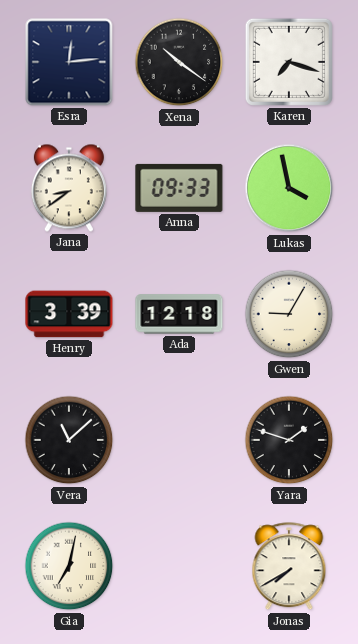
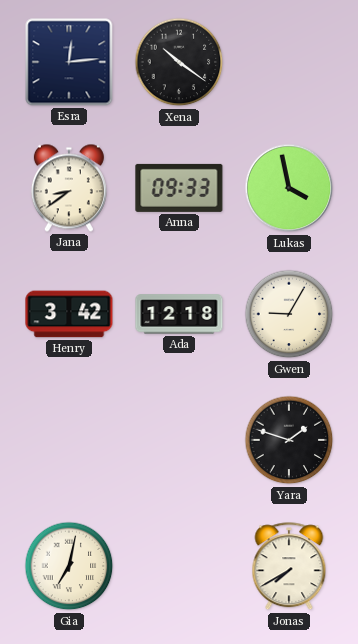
Karen: 7:18 -> none (289, 62)
Henry: 3:39 -> 3:42 (69, 314)
Vera: 11:08 -> none (69, 440)
